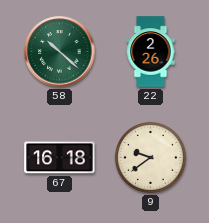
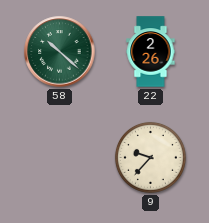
67: 16:18 -> none (60, 158)
9: 9:39 -> 9:37 (150, 157)
